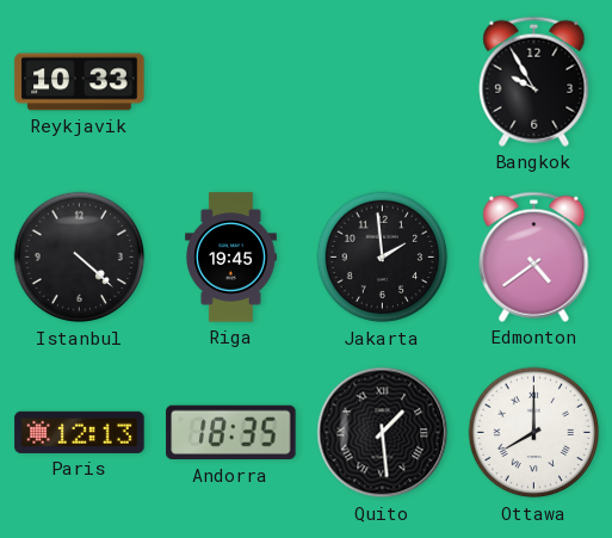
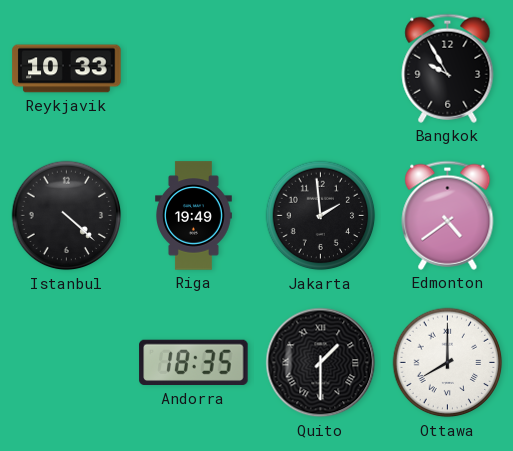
Riga: 19:45 -> 19:49 (194, 216)
Paris: 12:13 -> none (80, 432)
Quito: 1:29 -> 1:30 (321, 363)
